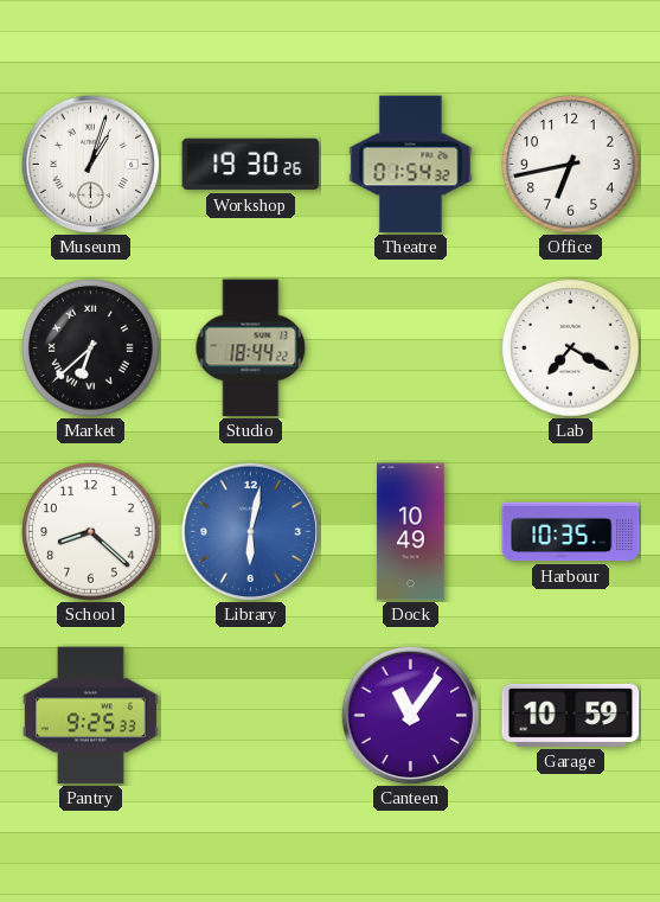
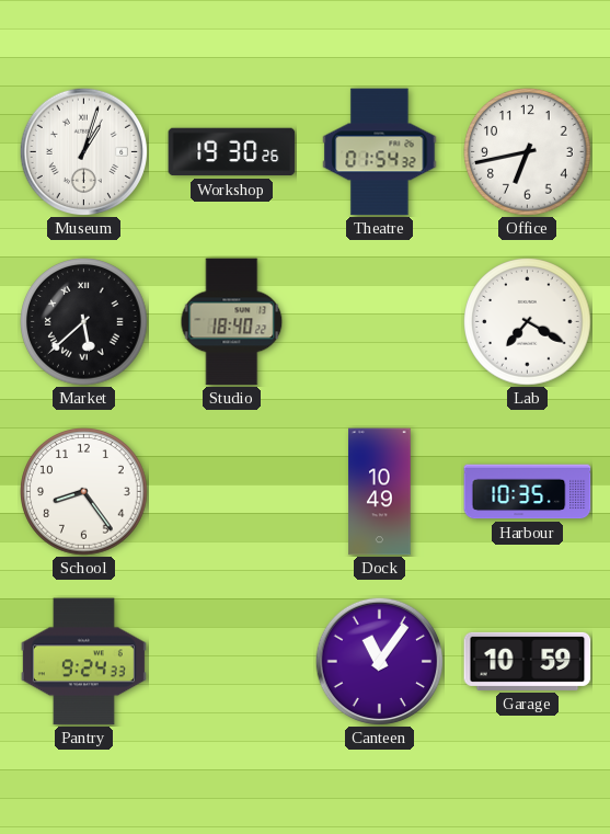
Market: 6:38 -> 5:38 (84, 322)
Studio: 18:44 -> 18:40 (232, 322)
School: 8:22 -> 8:24 (84, 492)
Library: 6:02 -> none (250, 531)
Pantry: 9:25 -> 9:24 (83, 662)
